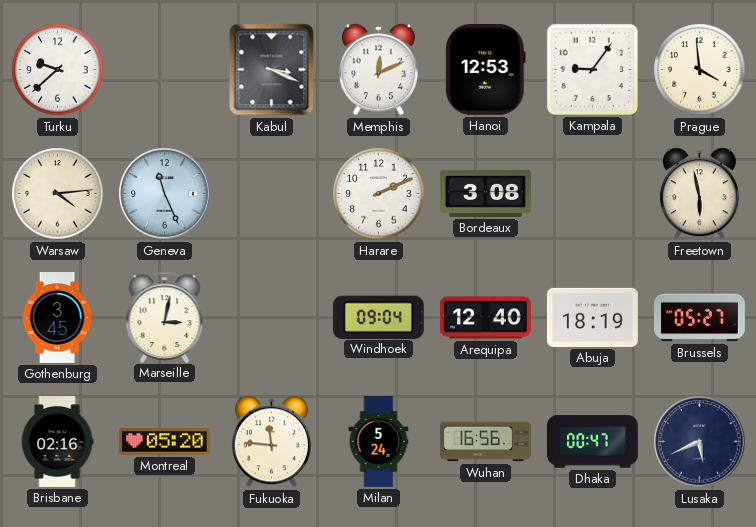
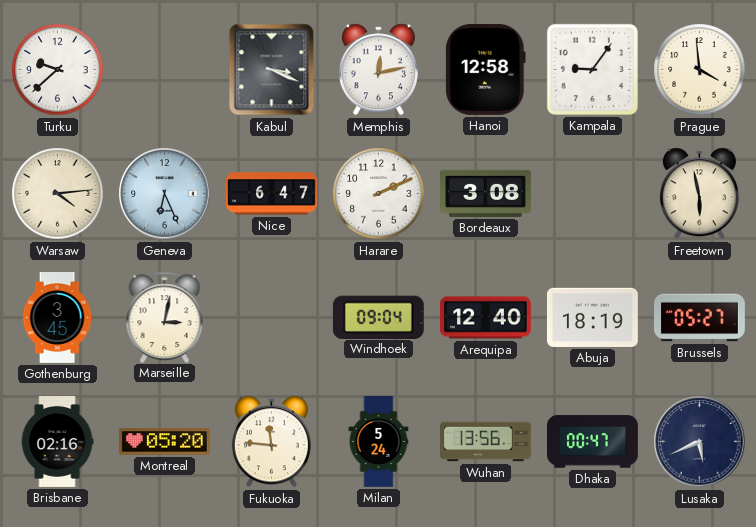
Memphis: 12:11 -> 12:13 (378, 70)
Hanoi: 12:53 -> 12:58 (486, 69)
Geneva: 11:26 -> 6:26 (165, 194)
Nice: none -> 6:47 (272, 194)
Wuhan: 16:56 -> 13:56 (486, 442)
